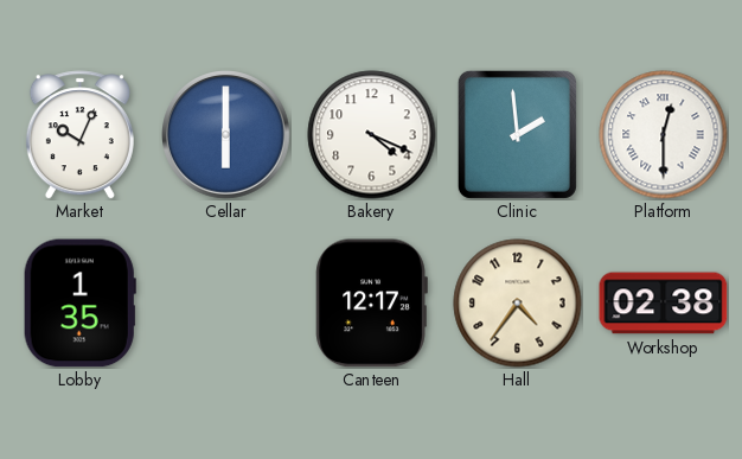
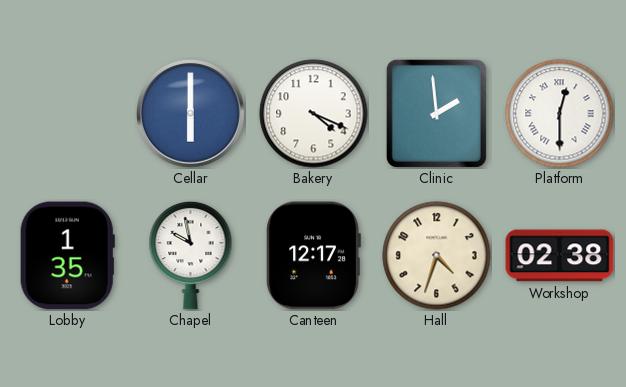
Market: 10:04 -> none (79, 135)
Chapel: none -> 9:58 (191, 255)
Hall: 4:36 -> 4:33 (437, 256)
